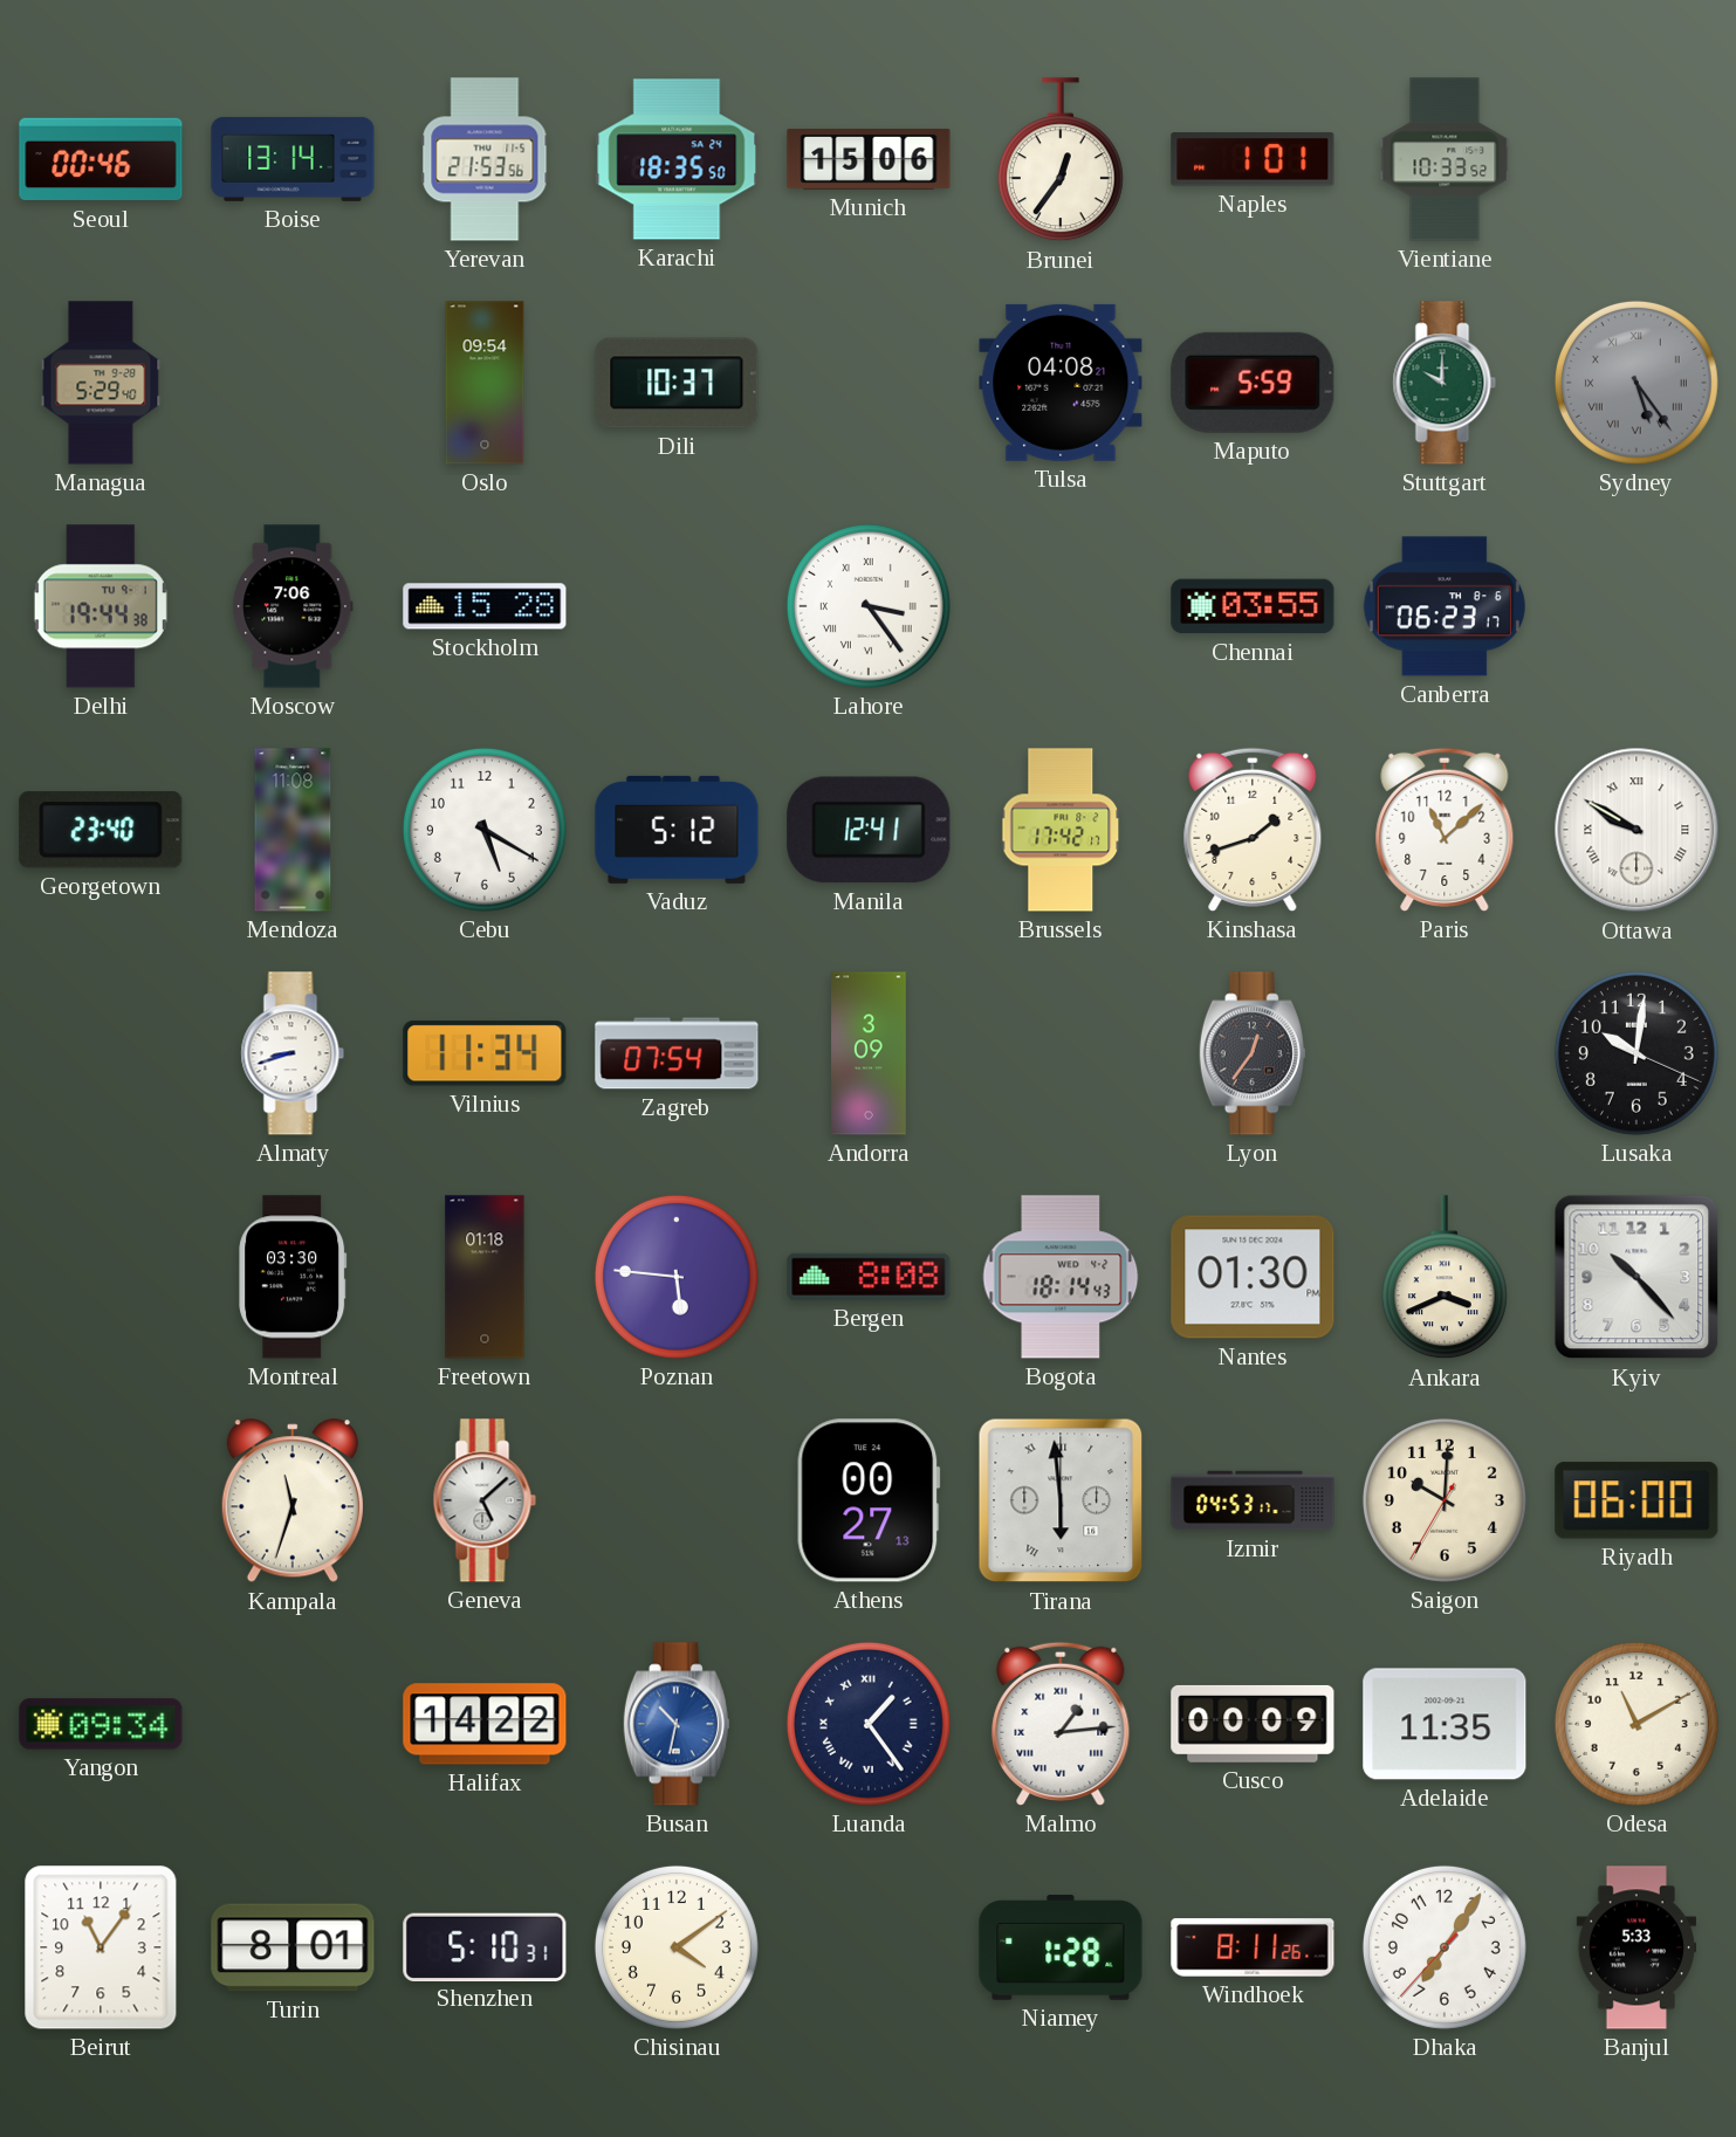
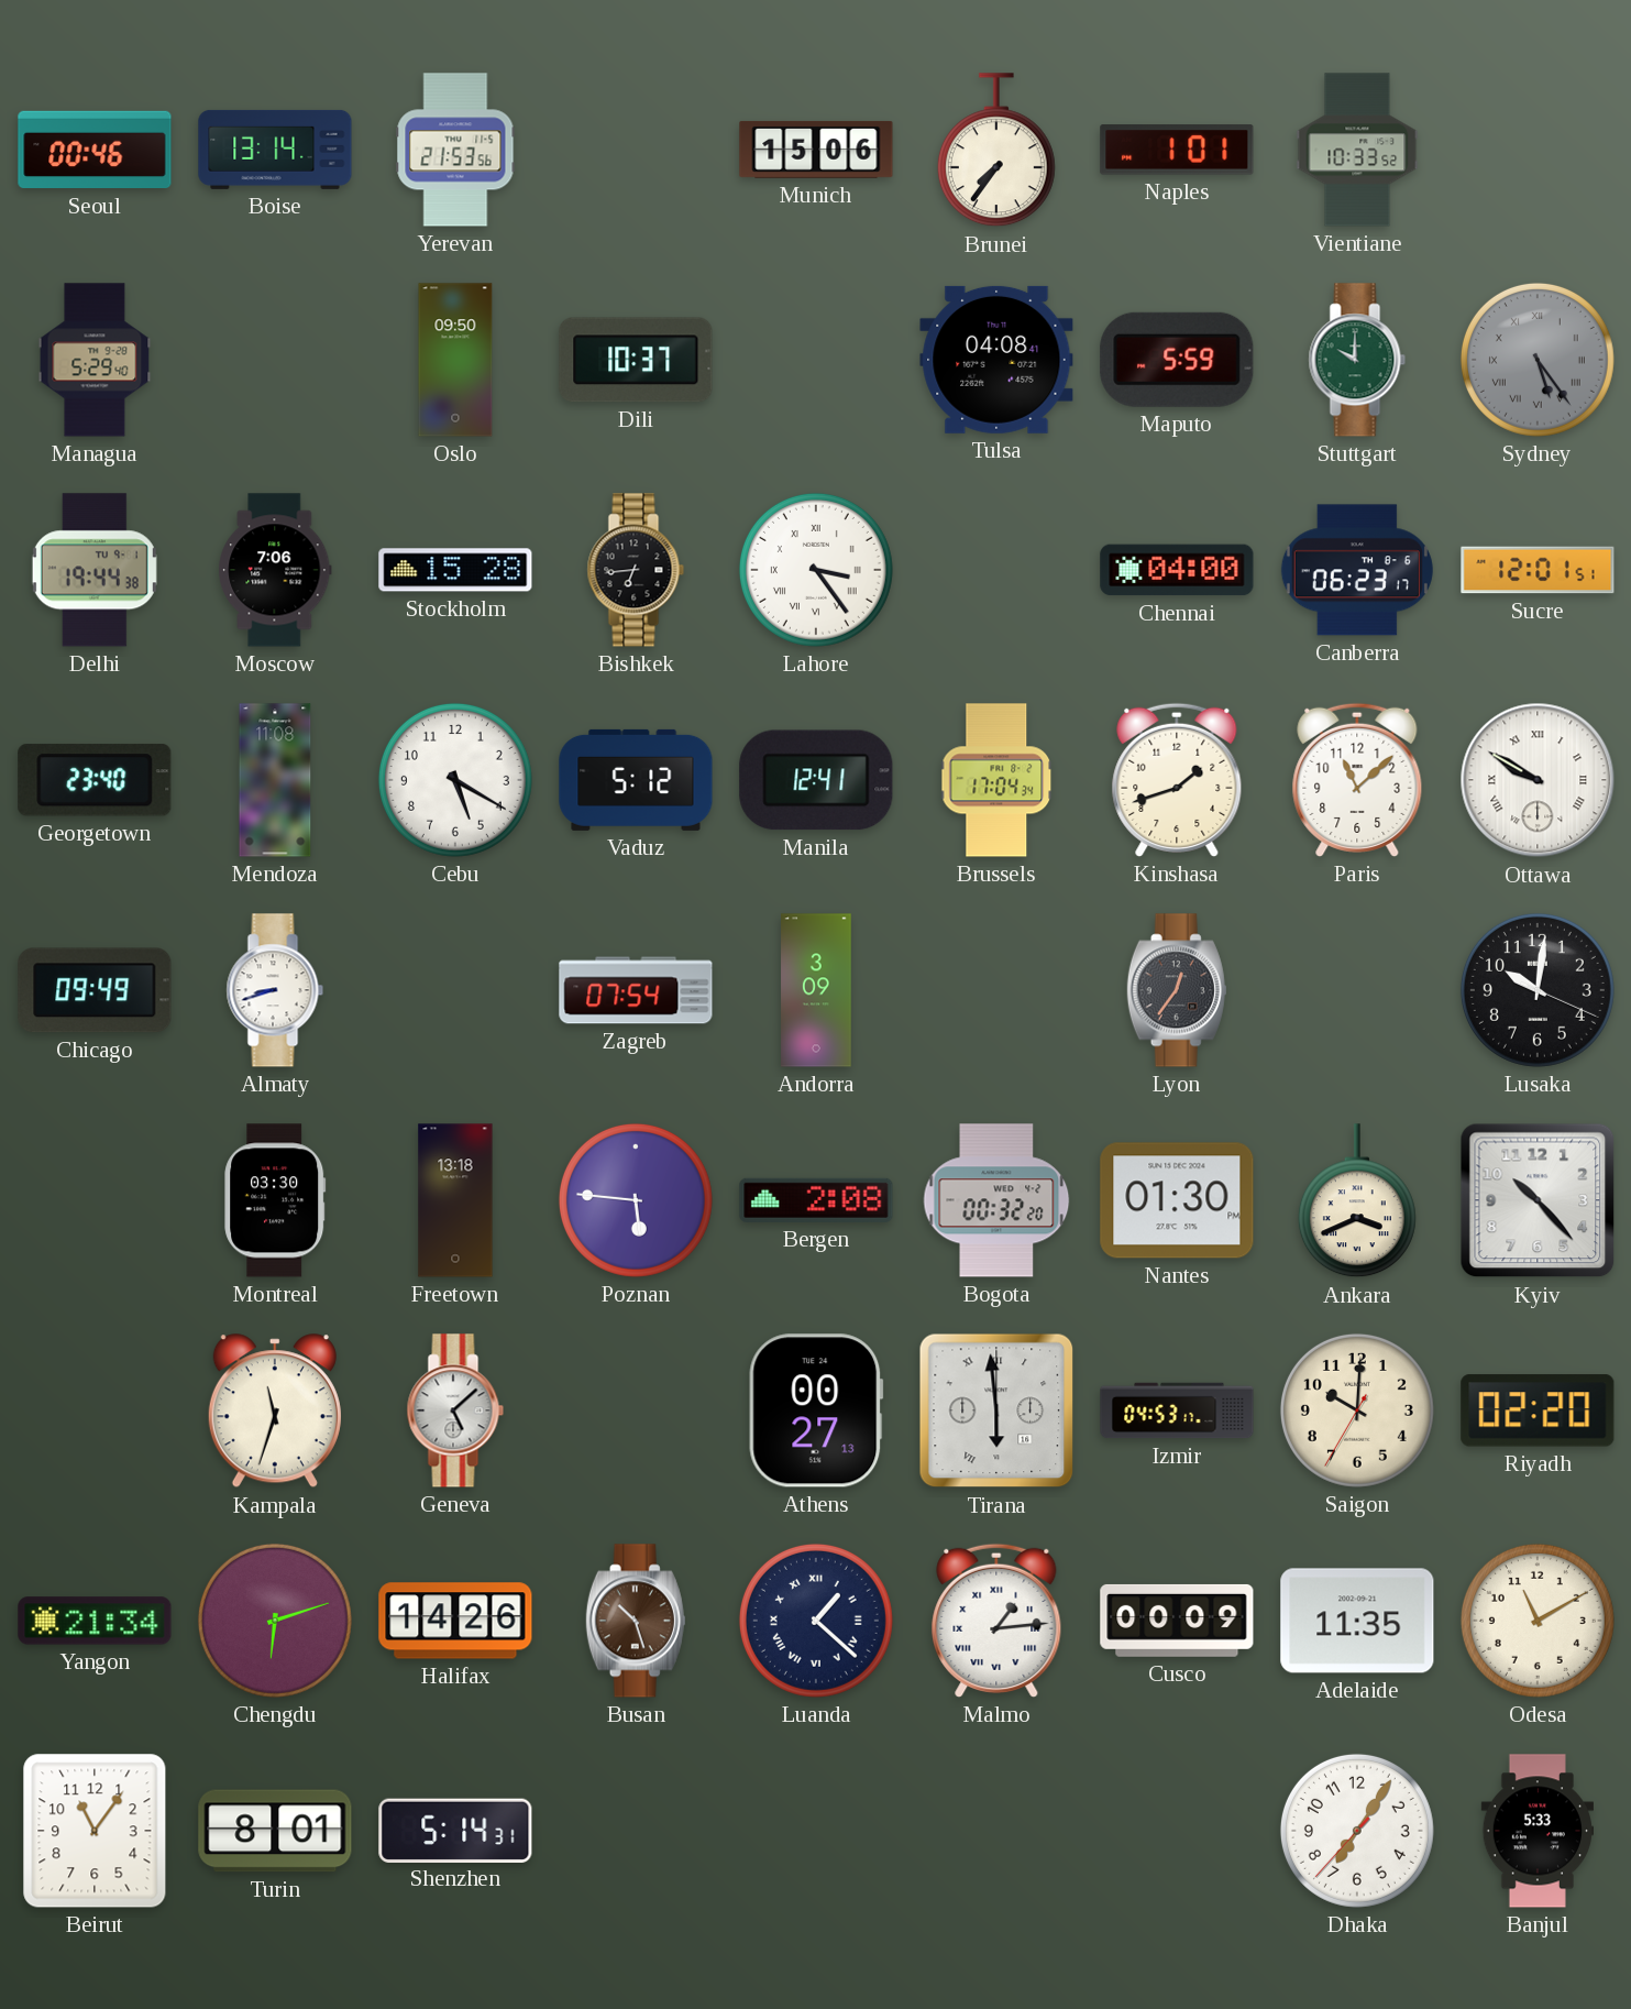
Karachi: 18:35 -> none (677, 159)
Brunei: 12:36 -> 7:36 (996, 151)
Oslo: 09:54 -> 09:50 (455, 360)
Tulsa: 04:08:21 -> 04:08:41 (996, 360)
Bishkek: none -> 6:44 (636, 570)
Chennai: 03:55 -> 04:00 (1177, 570)
Sucre: none -> 12:01 (1538, 570)
Brussels: 17:42 -> 17:04 (998, 780)
Chicago: none -> 09:49 (95, 990)
Vilnius: 11:34 -> none (485, 1053)
Freetown: 01:18 -> 13:18 (455, 1200)
Bergen: 8:08 -> 2:08 (816, 1200)
Bogota: 18:14 -> 00:32 (996, 1200)
Riyadh: 06:00 -> 02:20 (1538, 1410)
Yangon: 09:34 -> 21:34 (95, 1621)
Chengdu: none -> 6:12 (275, 1621)
Halifax: 14:22 -> 14:26 (455, 1621)
Busan: 10:32 -> 10:27 (636, 1621)
Busan dial: blue -> brown (636, 1621)
Luanda: 1:24 -> 1:22 (816, 1621)
Shenzhen: 5:10 -> 5:14 (455, 1830)
Chisinau: 4:09 -> none (677, 1947)
Niamey: 1:28 -> none (1061, 1947)
Windhoek: 8:11 -> none (1253, 1947)
